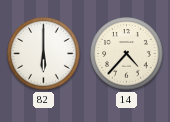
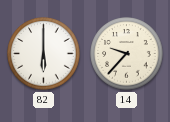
14: 4:37 -> 9:37 (127, 54)
